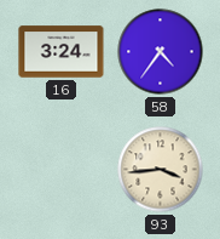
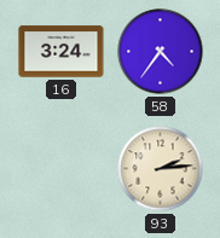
93: 3:44 -> 2:14 (161, 169)
